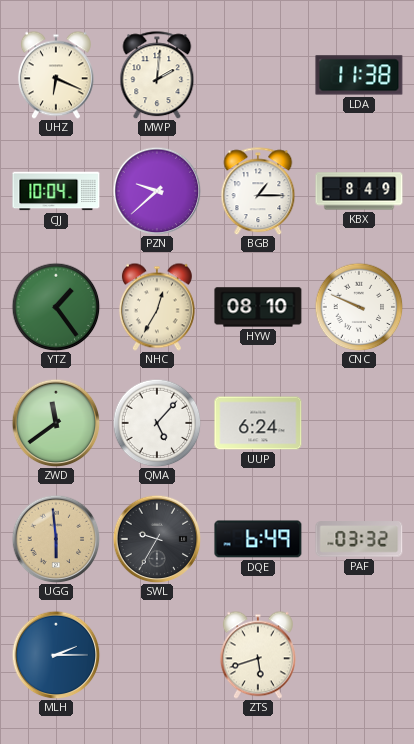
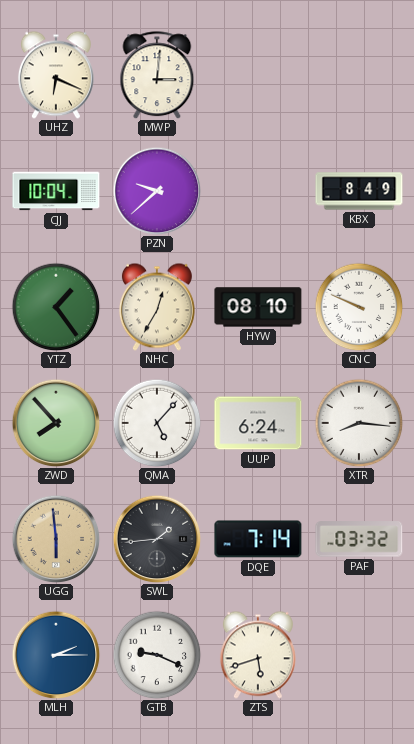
MWP: 2:01 -> 3:01 (157, 75)
LDA: 11:38 -> none (359, 75)
BGB: 1:15 -> none (258, 191)
ZWD: 11:39 -> 7:53 (56, 423)
XTR: none -> 8:16 (359, 423)
SWL: 9:35 -> 1:44 (157, 539)
DQE: 6:49 -> 7:14 (258, 539)
GTB: none -> 9:19 (157, 655)
